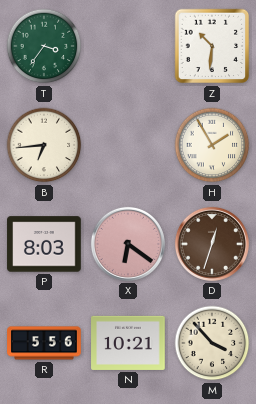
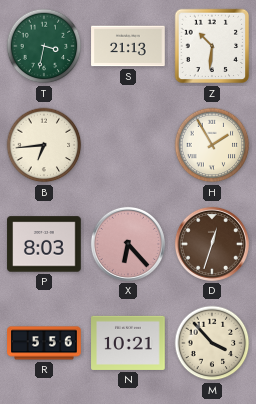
T: 3:36 -> 3:32 (44, 46)
S: none -> 21:13 (128, 46)
X: 6:21 -> 6:23 (128, 244)
